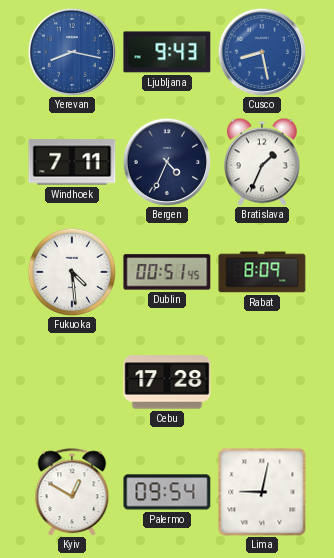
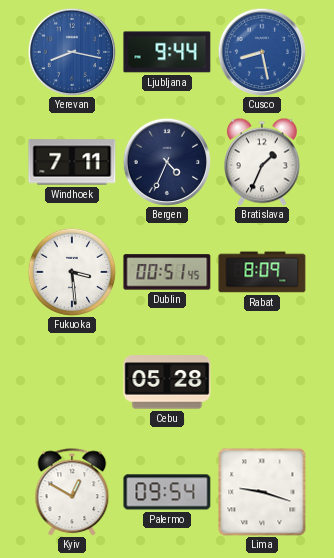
Ljubljana: 9:43 -> 9:44 (167, 52)
Fukuoka: 4:29 -> 3:29 (72, 272)
Cebu: 17:28 -> 05:28 (167, 382)
Lima: 9:02 -> 9:18 (262, 492)
